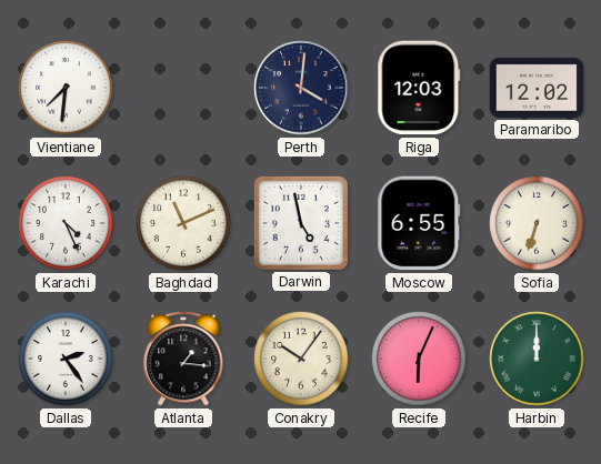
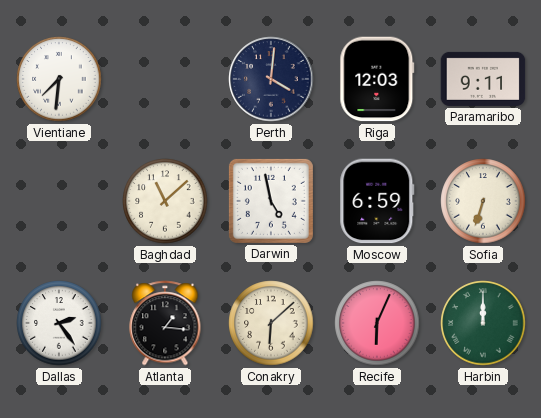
Paramaribo: 12:02 -> 9:11 (483, 79)
Karachi: 4:26 -> none (66, 223)
Baghdad: 11:11 -> 11:08 (165, 201)
Moscow: 6:55 -> 6:59 (377, 201)
Conakry: 10:06 -> 6:08 (271, 323)
